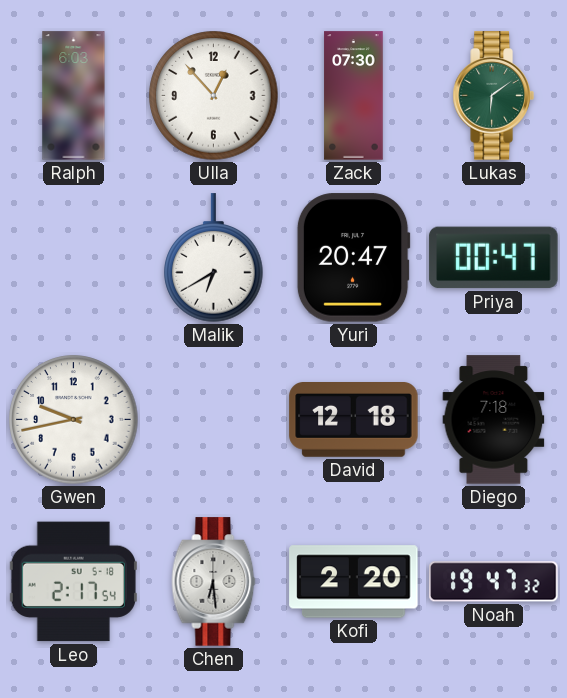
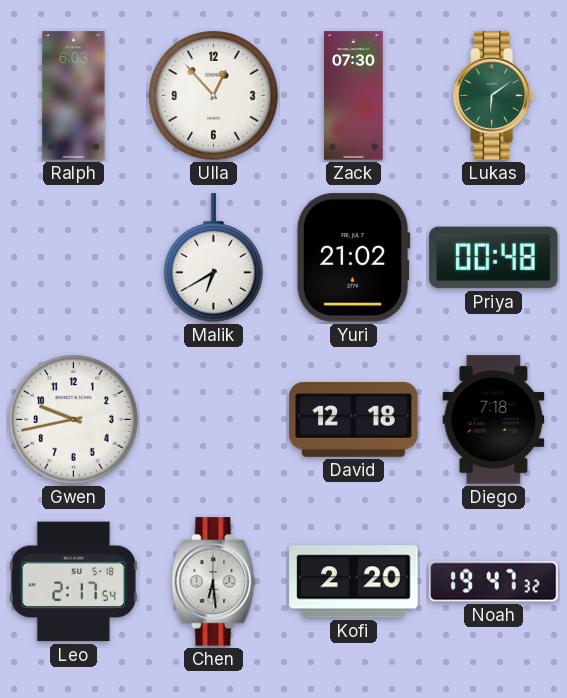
Yuri: 20:47 -> 21:02 (353, 258)
Priya: 00:47 -> 00:48 (494, 258)
